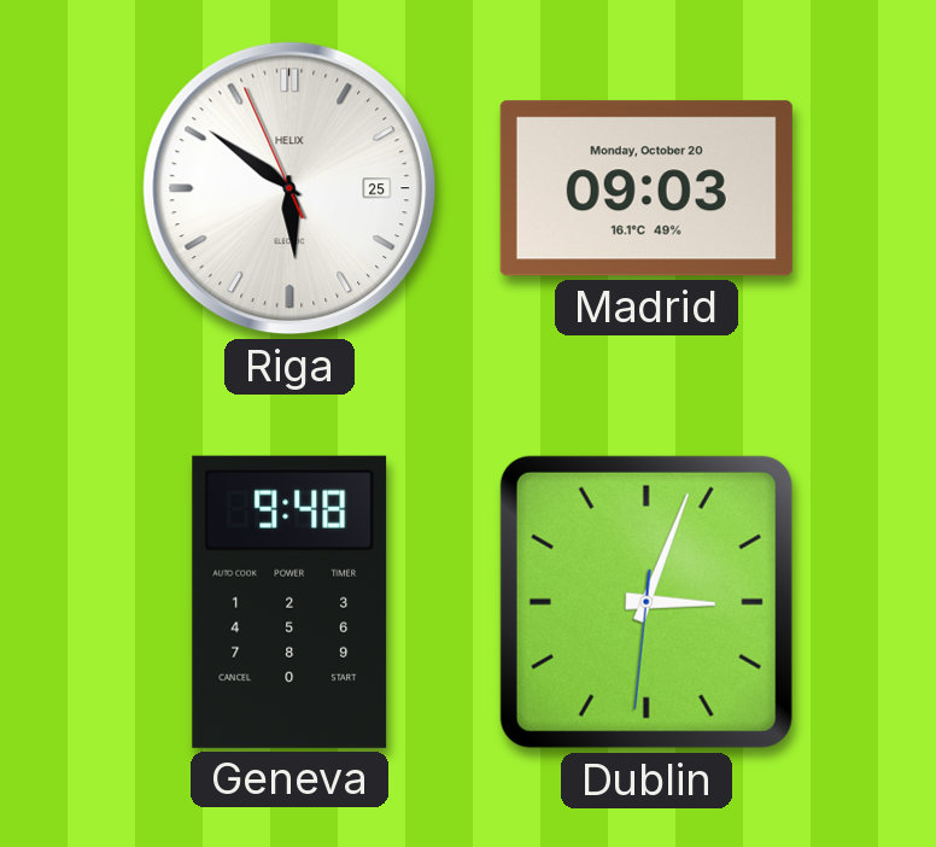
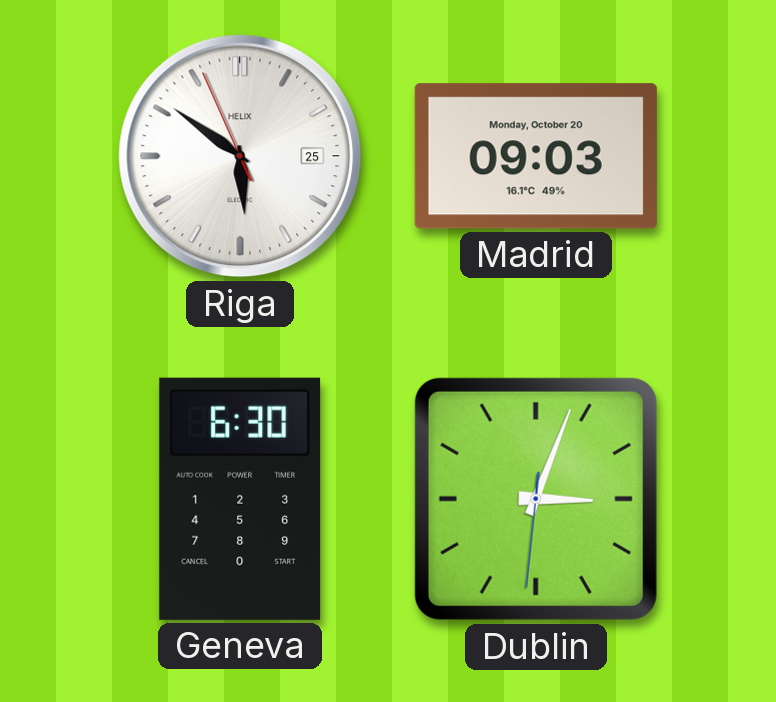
Geneva: 9:48 -> 6:30 (240, 499)
